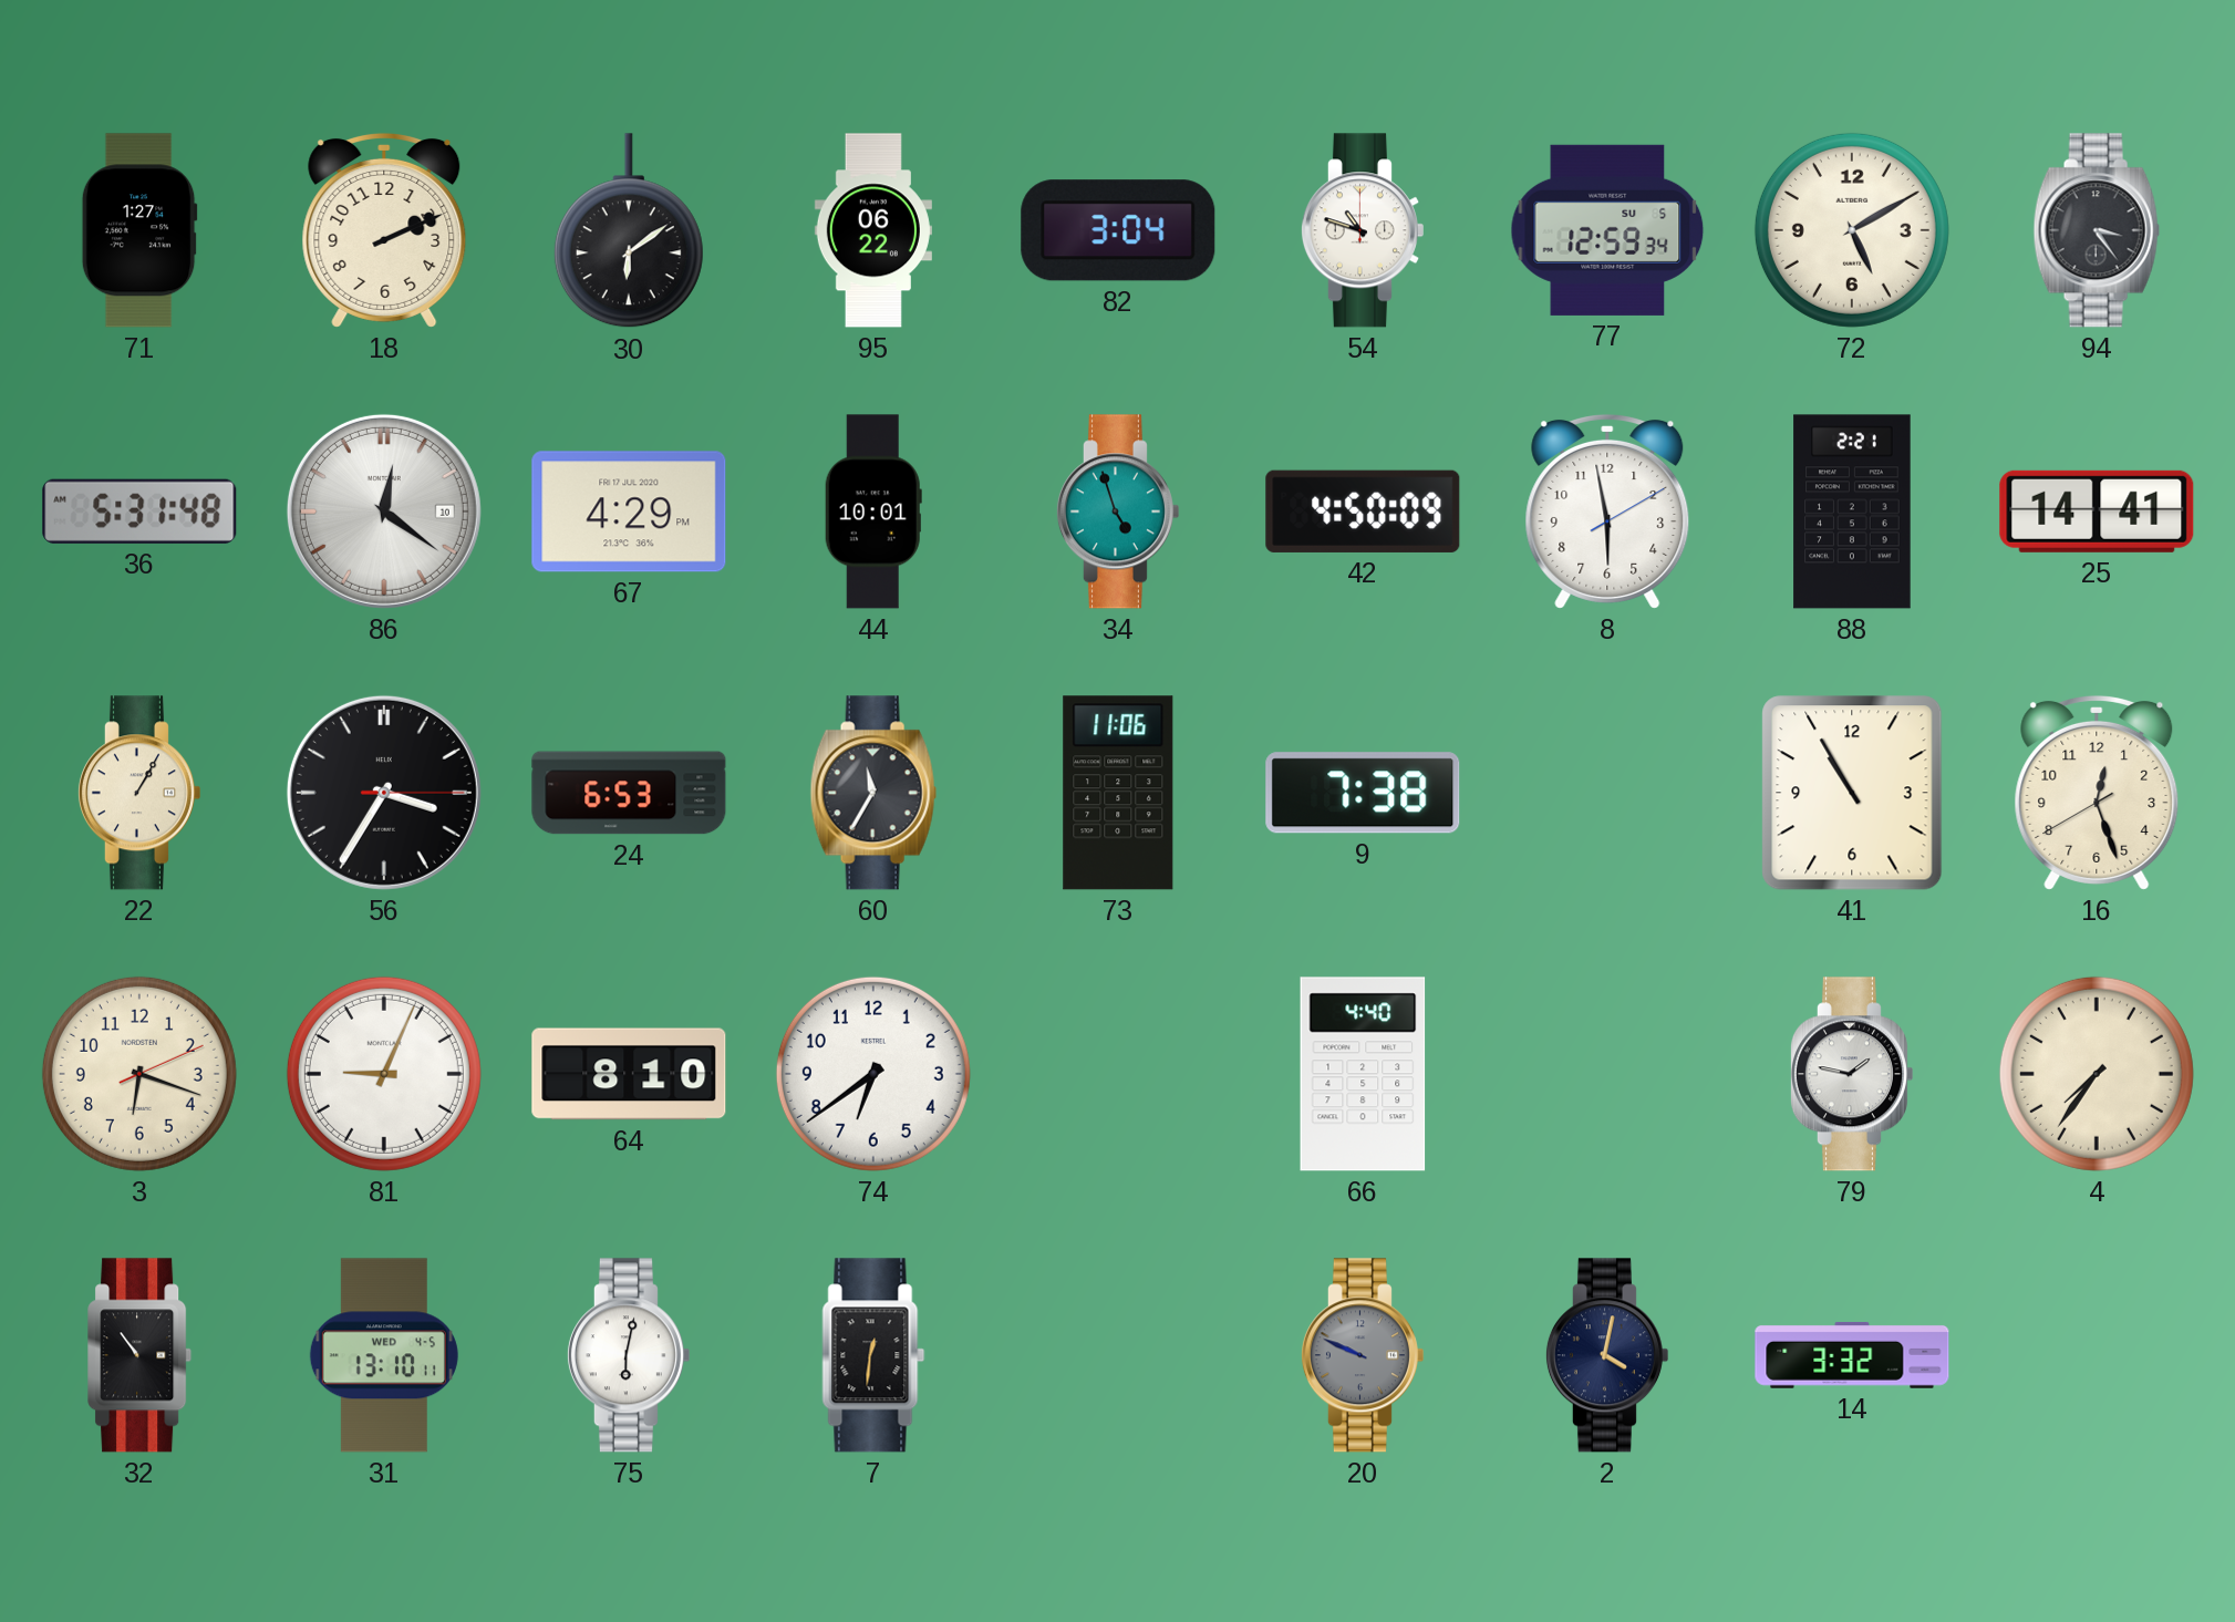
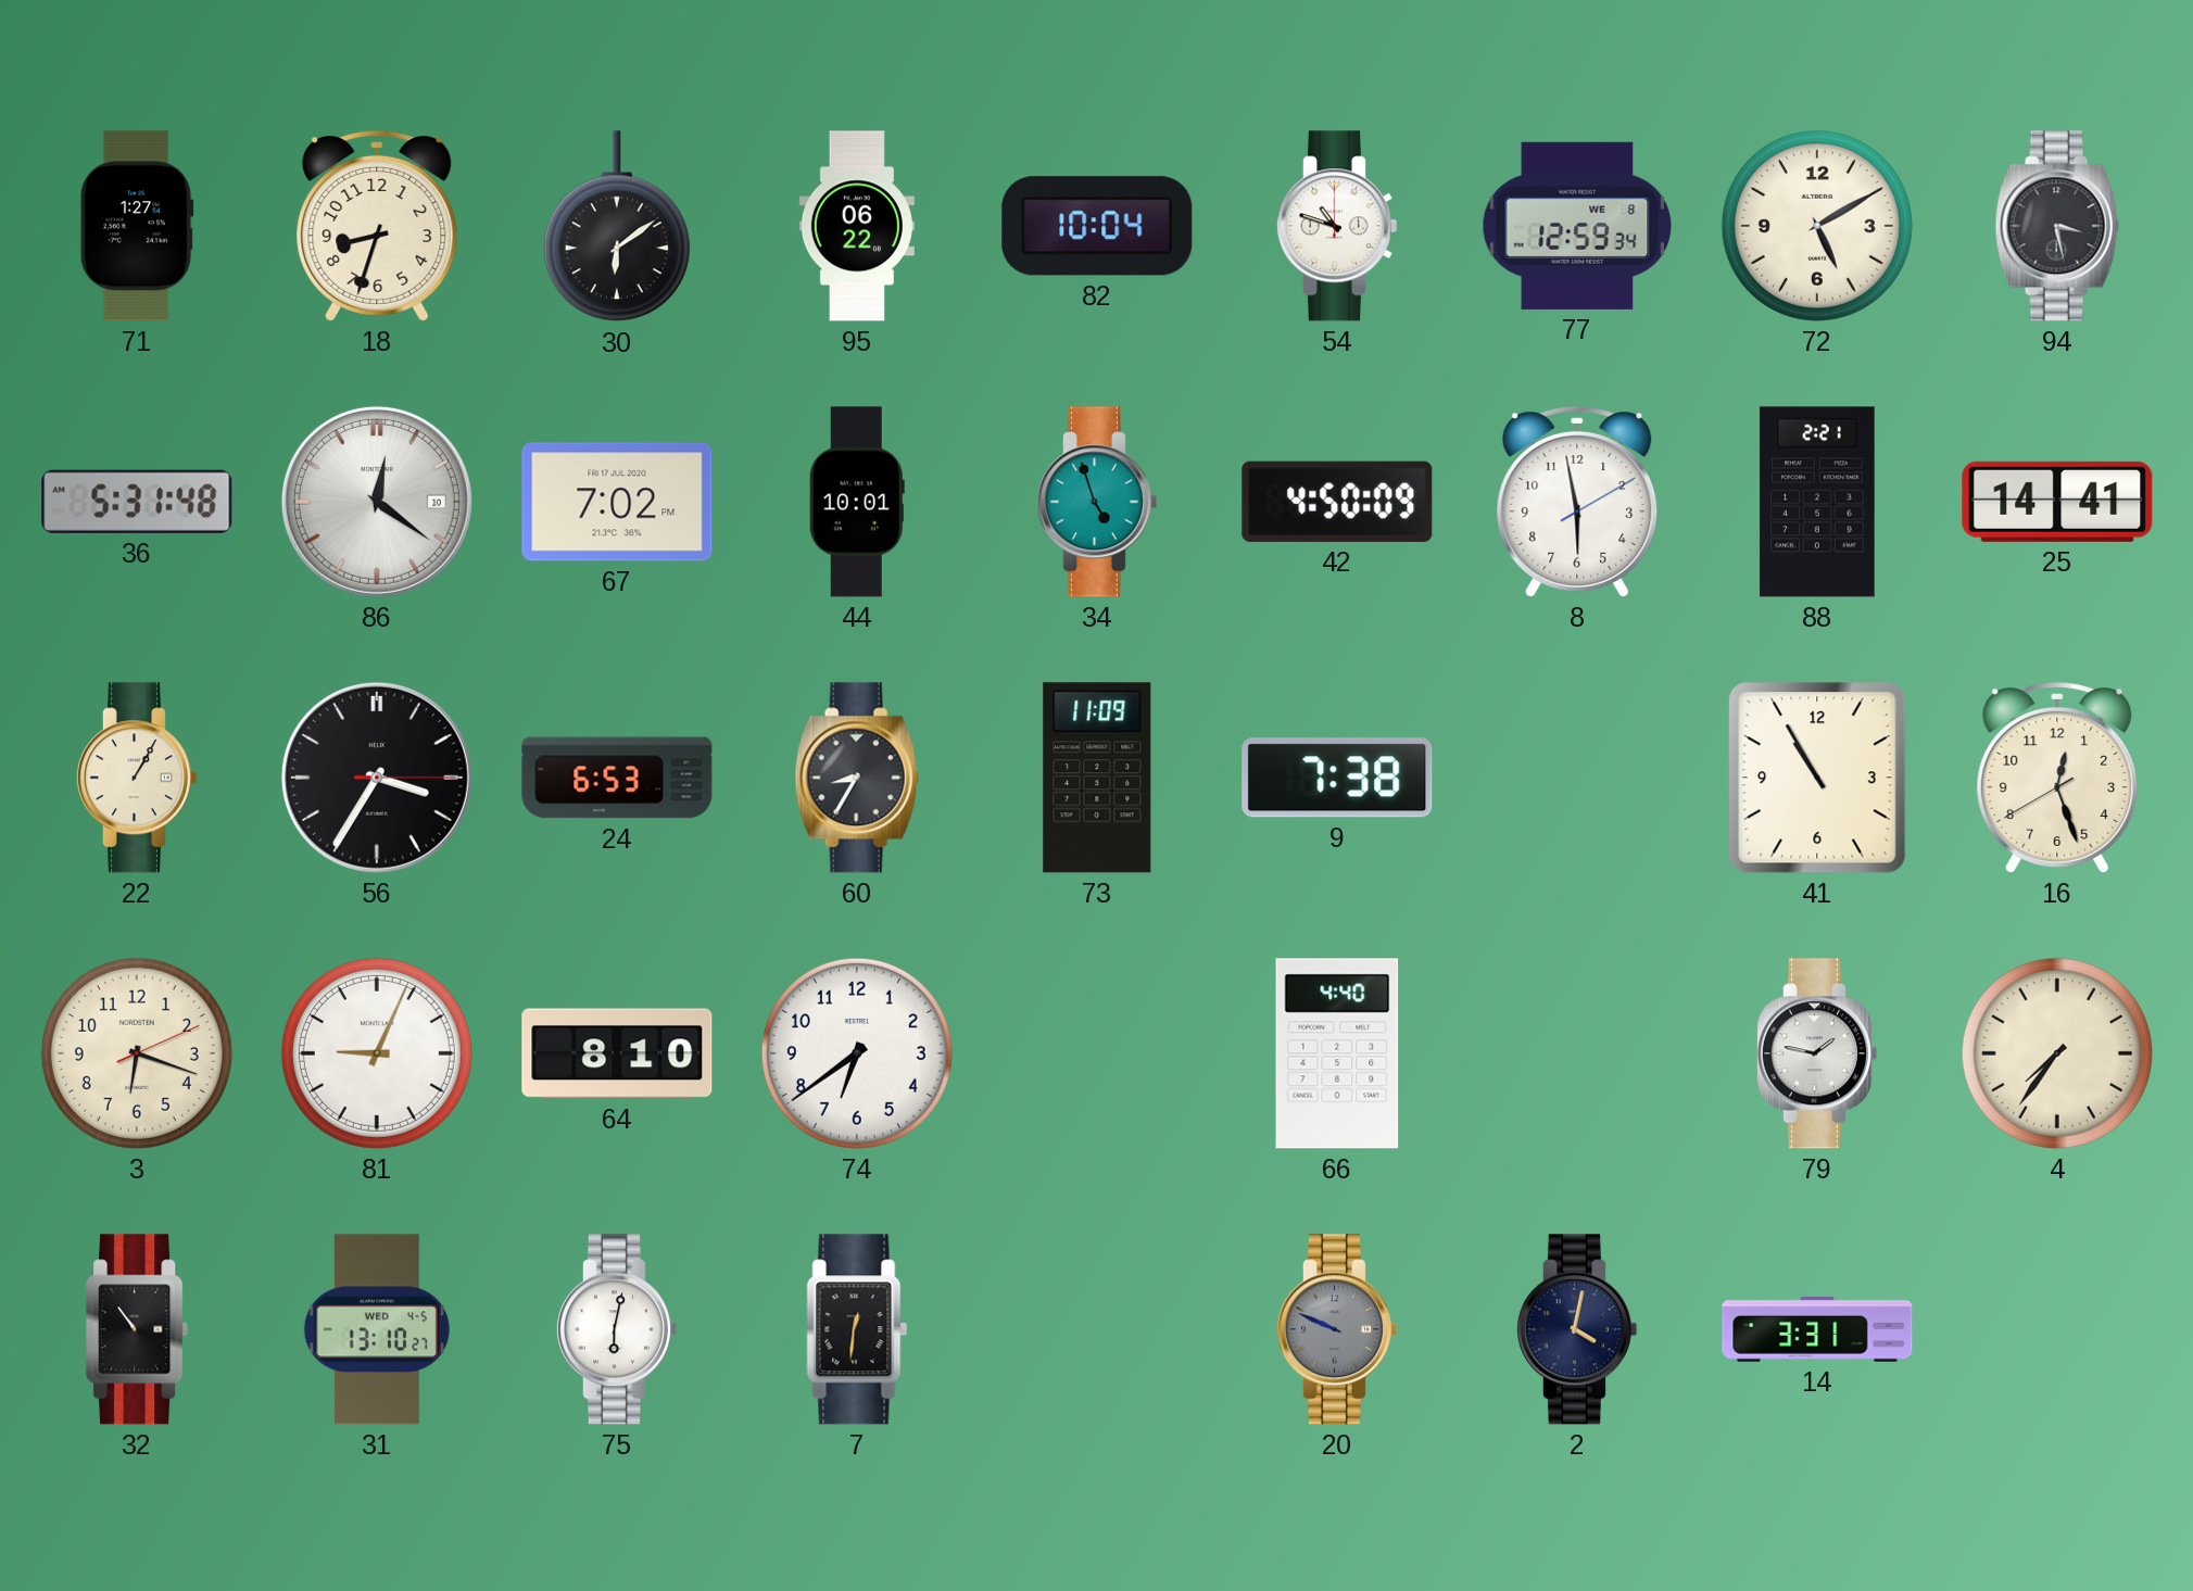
18: 2:11 -> 8:33 (377, 226)
82: 3:04 -> 10:04 (1097, 226)
77 date: SU 5 -> WE 8 (1577, 226)
94: 3:24 -> 3:28 (2057, 226)
67: 4:29 -> 7:02 (617, 502)
60: 11:35 -> 8:35 (857, 778)
73: 11:06 -> 11:09 (1097, 778)
31: 13:10:11 -> 13:10:27 (377, 1329)
14: 3:32 -> 3:31 (1817, 1329)
